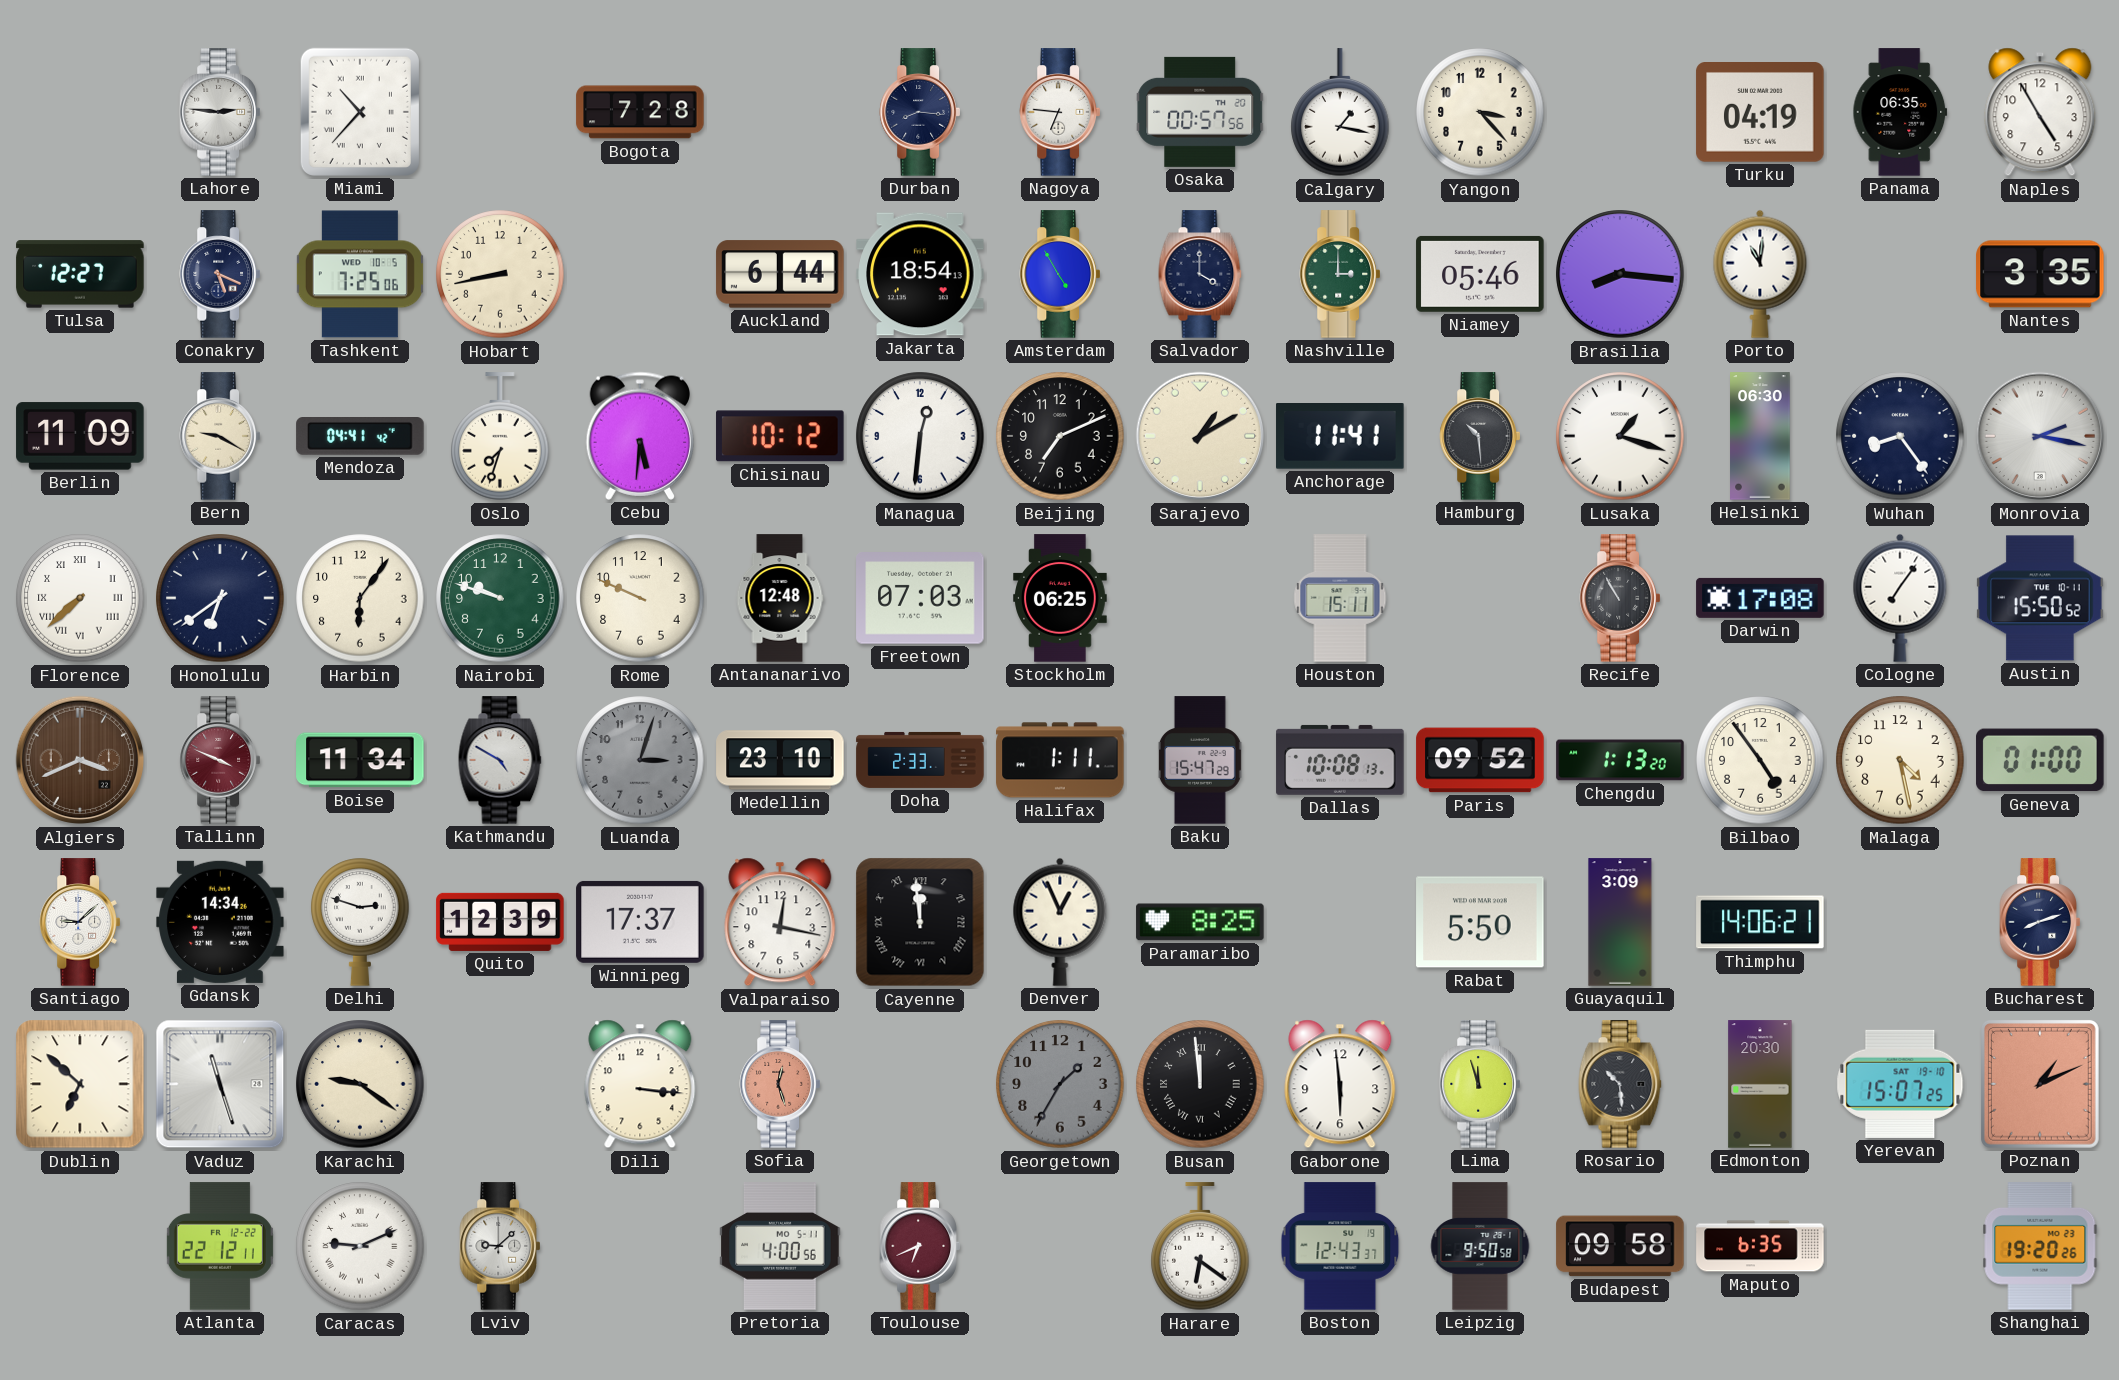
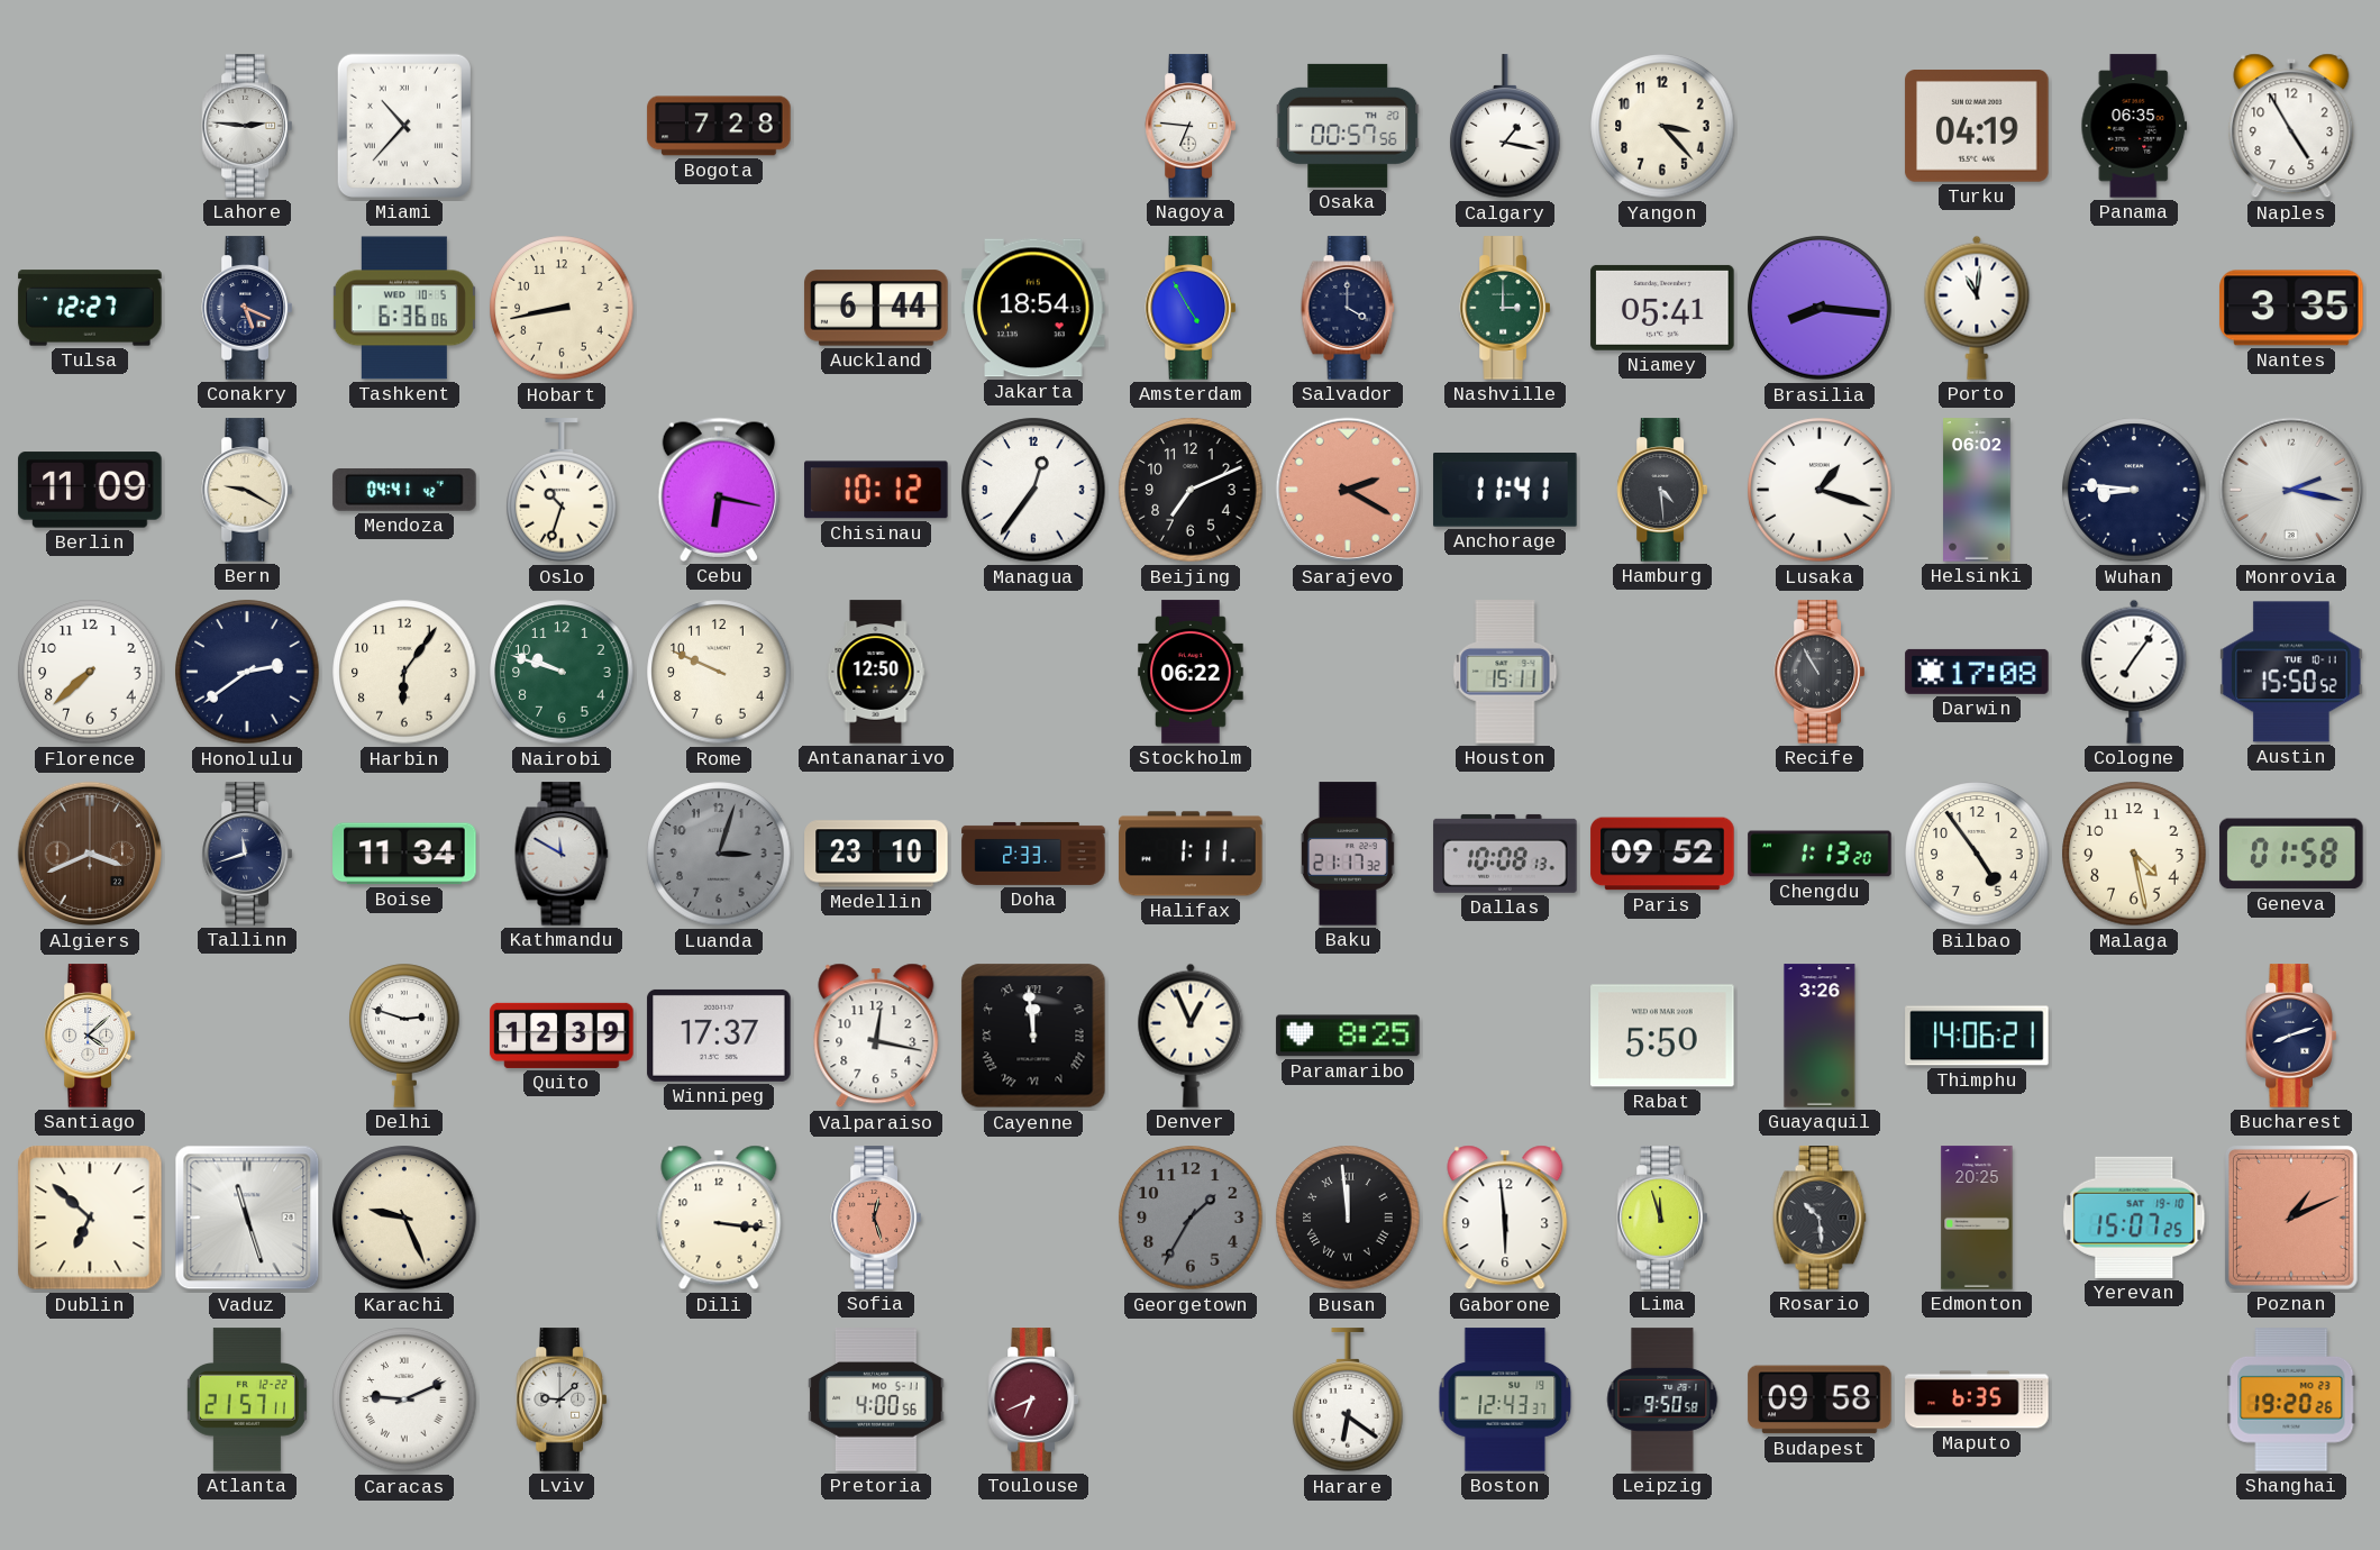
Durban: 8:16 -> none (919, 112)
Tashkent: 7:25 -> 6:36 (404, 308)
Niamey: 05:46 -> 05:41 (1662, 308)
Oslo: 7:33 -> 10:33 (562, 491)
Cebu: 5:31 -> 6:17 (718, 490)
Managua: 12:31 -> 12:36 (1033, 490)
Sarajevo: 1:10 -> 2:20 (1348, 490)
Sarajevo dial: cream -> salmon (1348, 490)
Hamburg: 10:29 -> 4:29 (1661, 490)
Helsinki: 06:30 -> 06:02 (1977, 490)
Wuhan: 8:24 -> 8:46 (2134, 490)
Florence numerals: Roman -> Arabic (90, 672)
Honolulu: 6:39 -> 2:39 (247, 672)
Antananarivo: 12:48 -> 12:50 (876, 672)
Freetown: 07:03 -> none (920, 598)
Stockholm: 06:25 -> 06:22 (1191, 672)
Tallinn: 3:49 -> 11:42 (246, 854)
Tallinn dial: burgundy -> navy (246, 854)
Kathmandu: 4:50 -> 11:50 (562, 854)
Baku: 15:47 -> 21:17 (1348, 854)
Geneva: 01:00 -> 01:58 (2291, 854)
Santiago: 9:08 -> 4:08 (89, 1036)
Gdansk: 14:34 -> none (220, 922)
Guayaquil: 3:09 -> 3:26 (1820, 1036)
Karachi: 9:21 -> 9:26 (404, 1218)
Edmonton: 20:30 -> 20:25 (1977, 1218)
Atlanta: 22:12 -> 21:57 (247, 1399)
